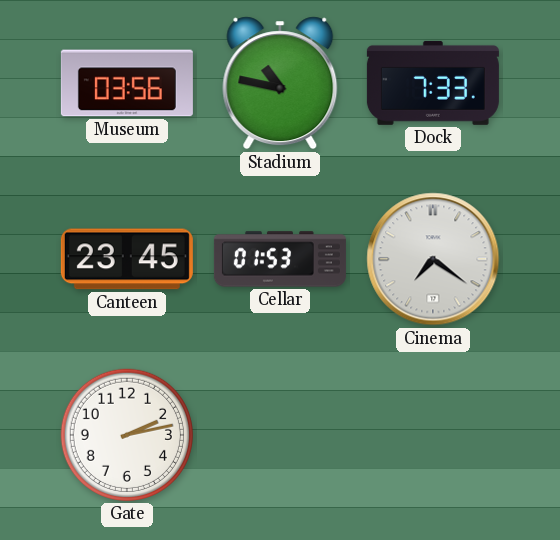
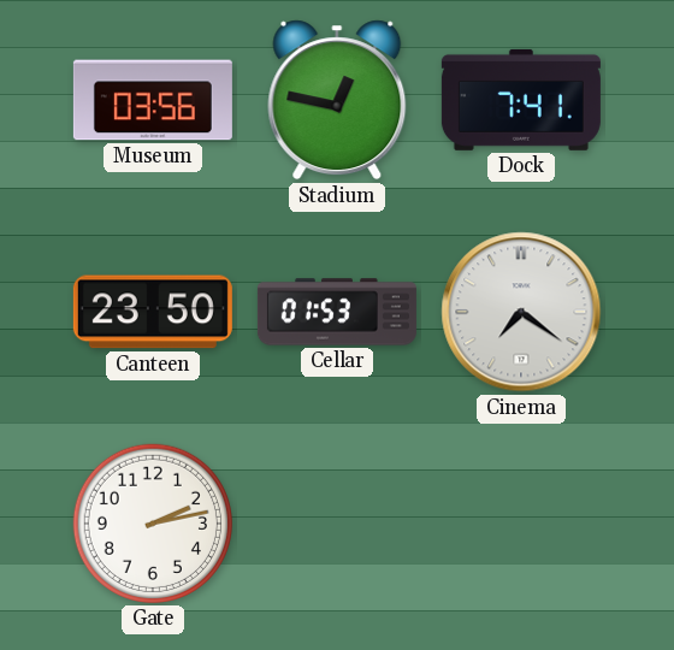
Stadium: 10:47 -> 12:47 (337, 100)
Dock: 7:33 -> 7:41 (521, 100)
Canteen: 23:45 -> 23:50 (153, 312)
